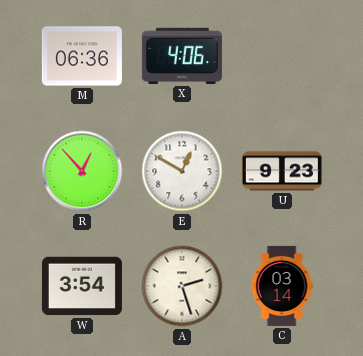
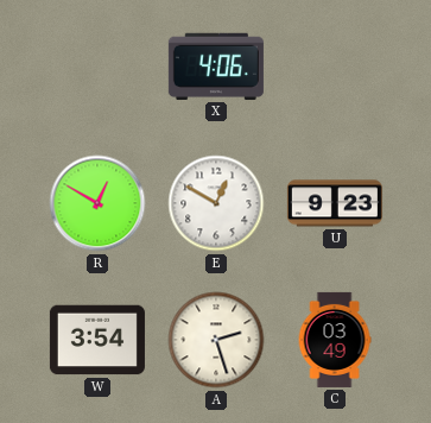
M: 06:36 -> none (82, 56)
R: 12:53 -> 12:50 (97, 203)
C: 03:14 -> 03:49 (335, 340)
